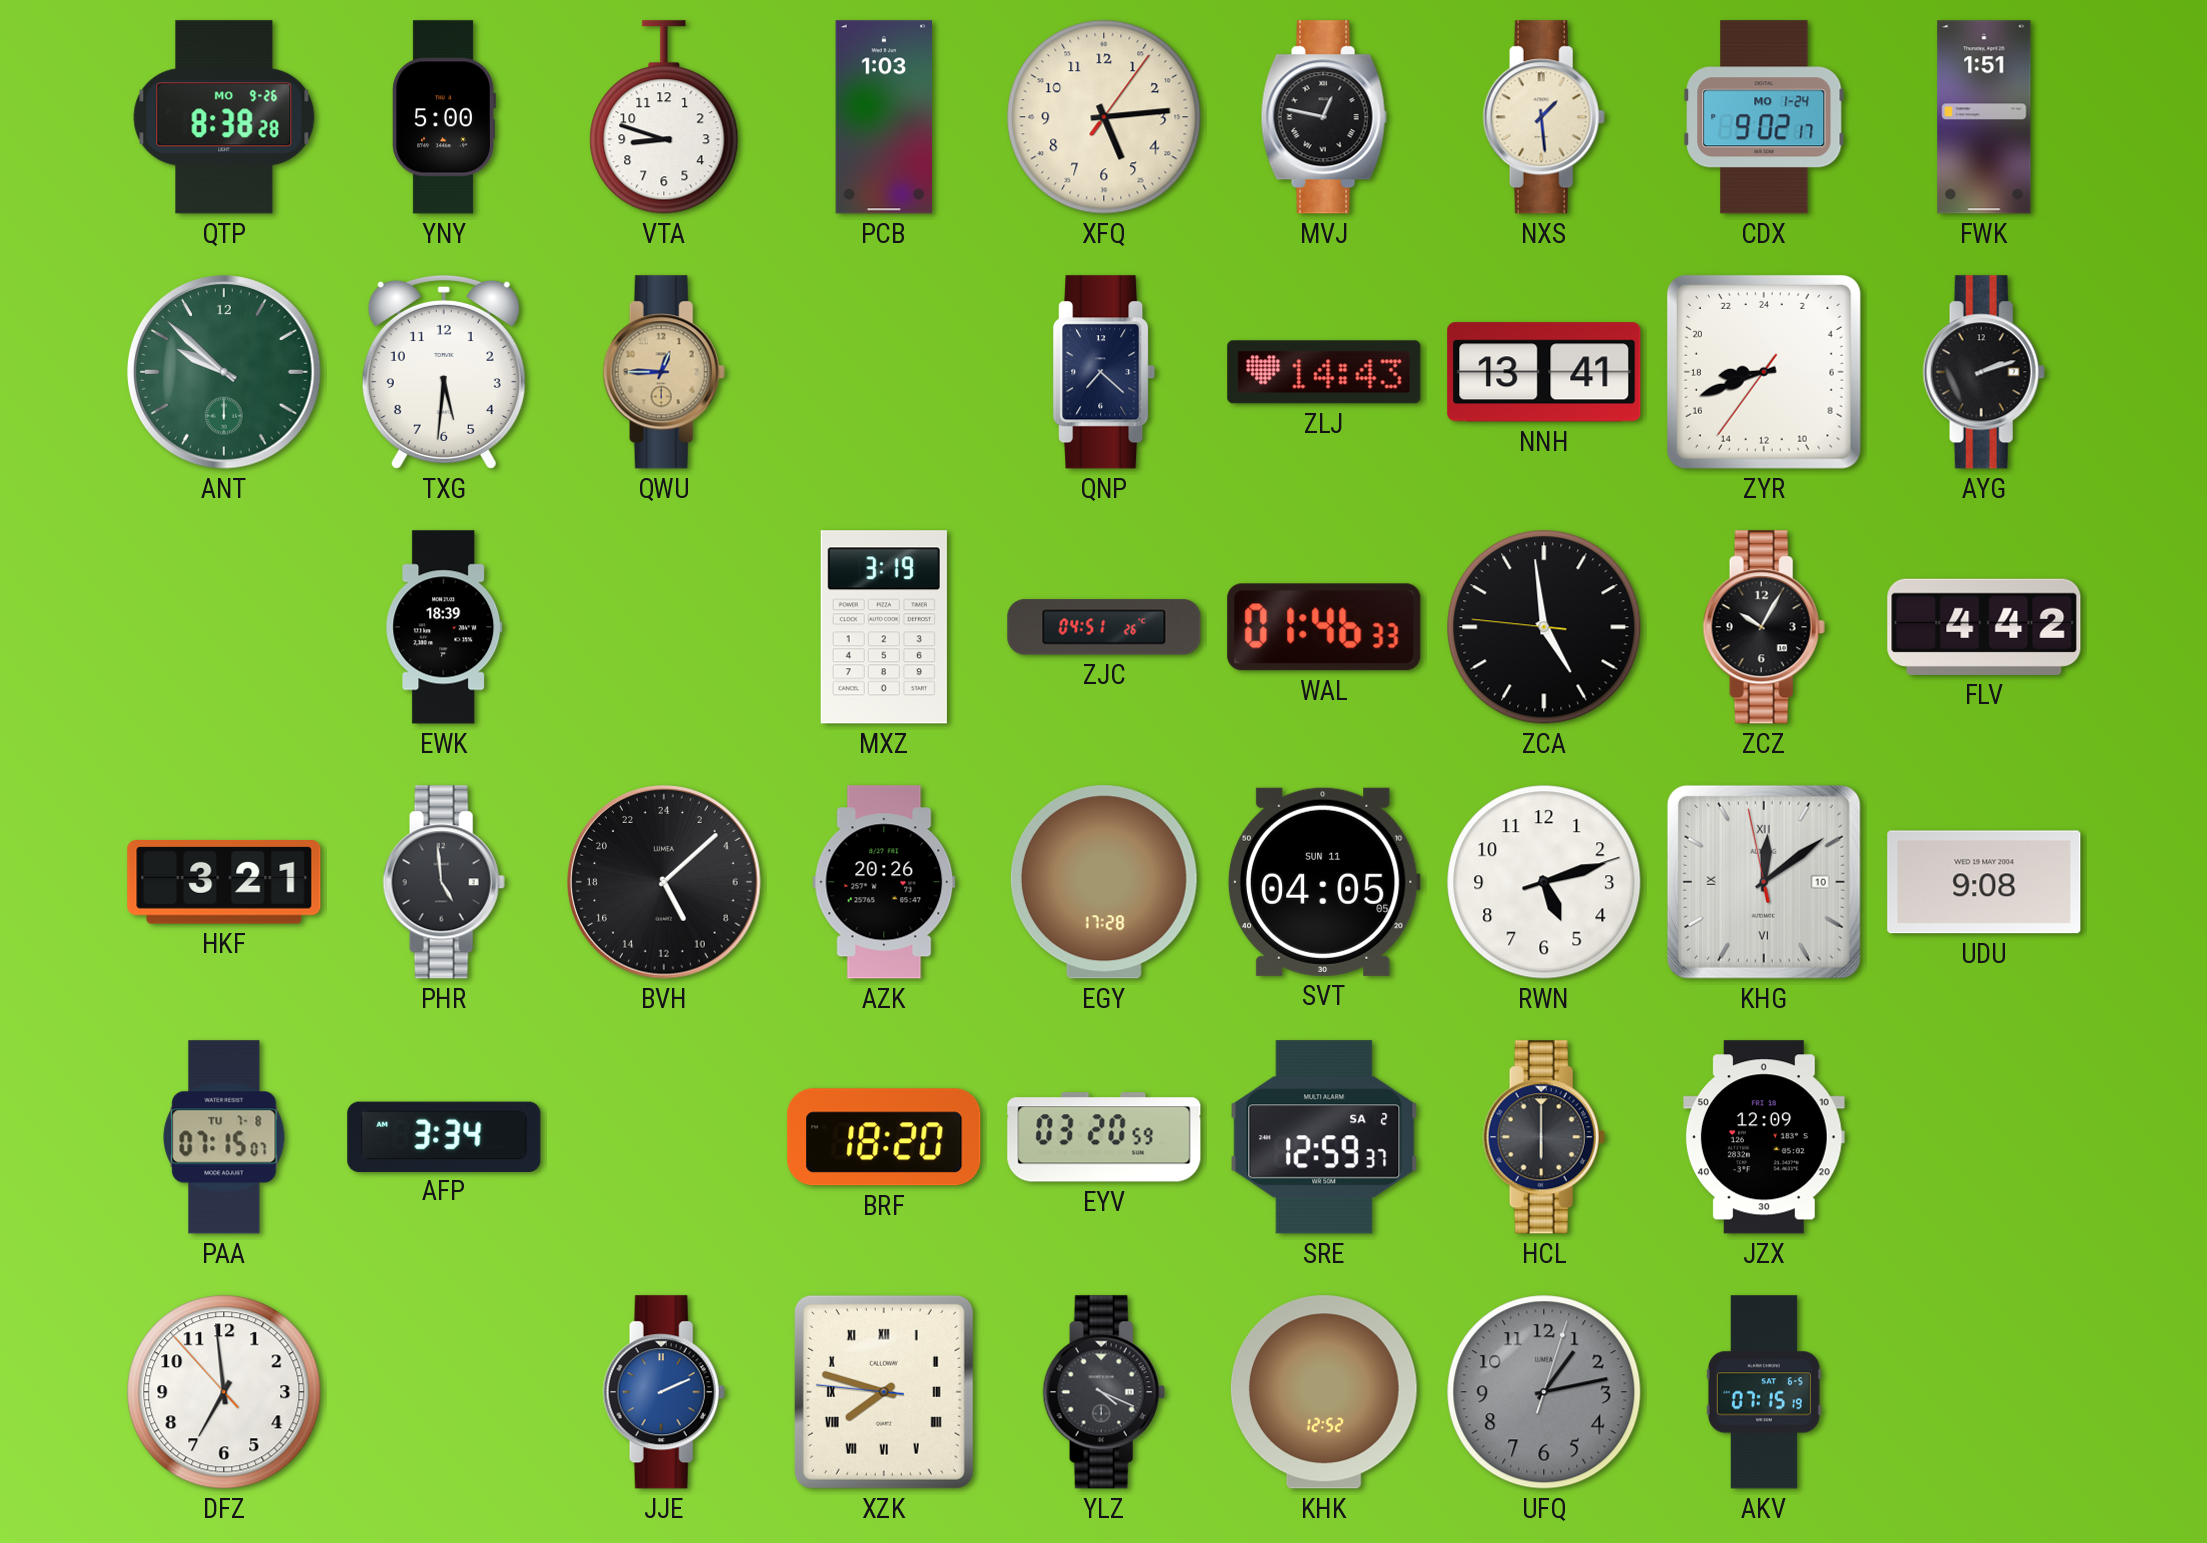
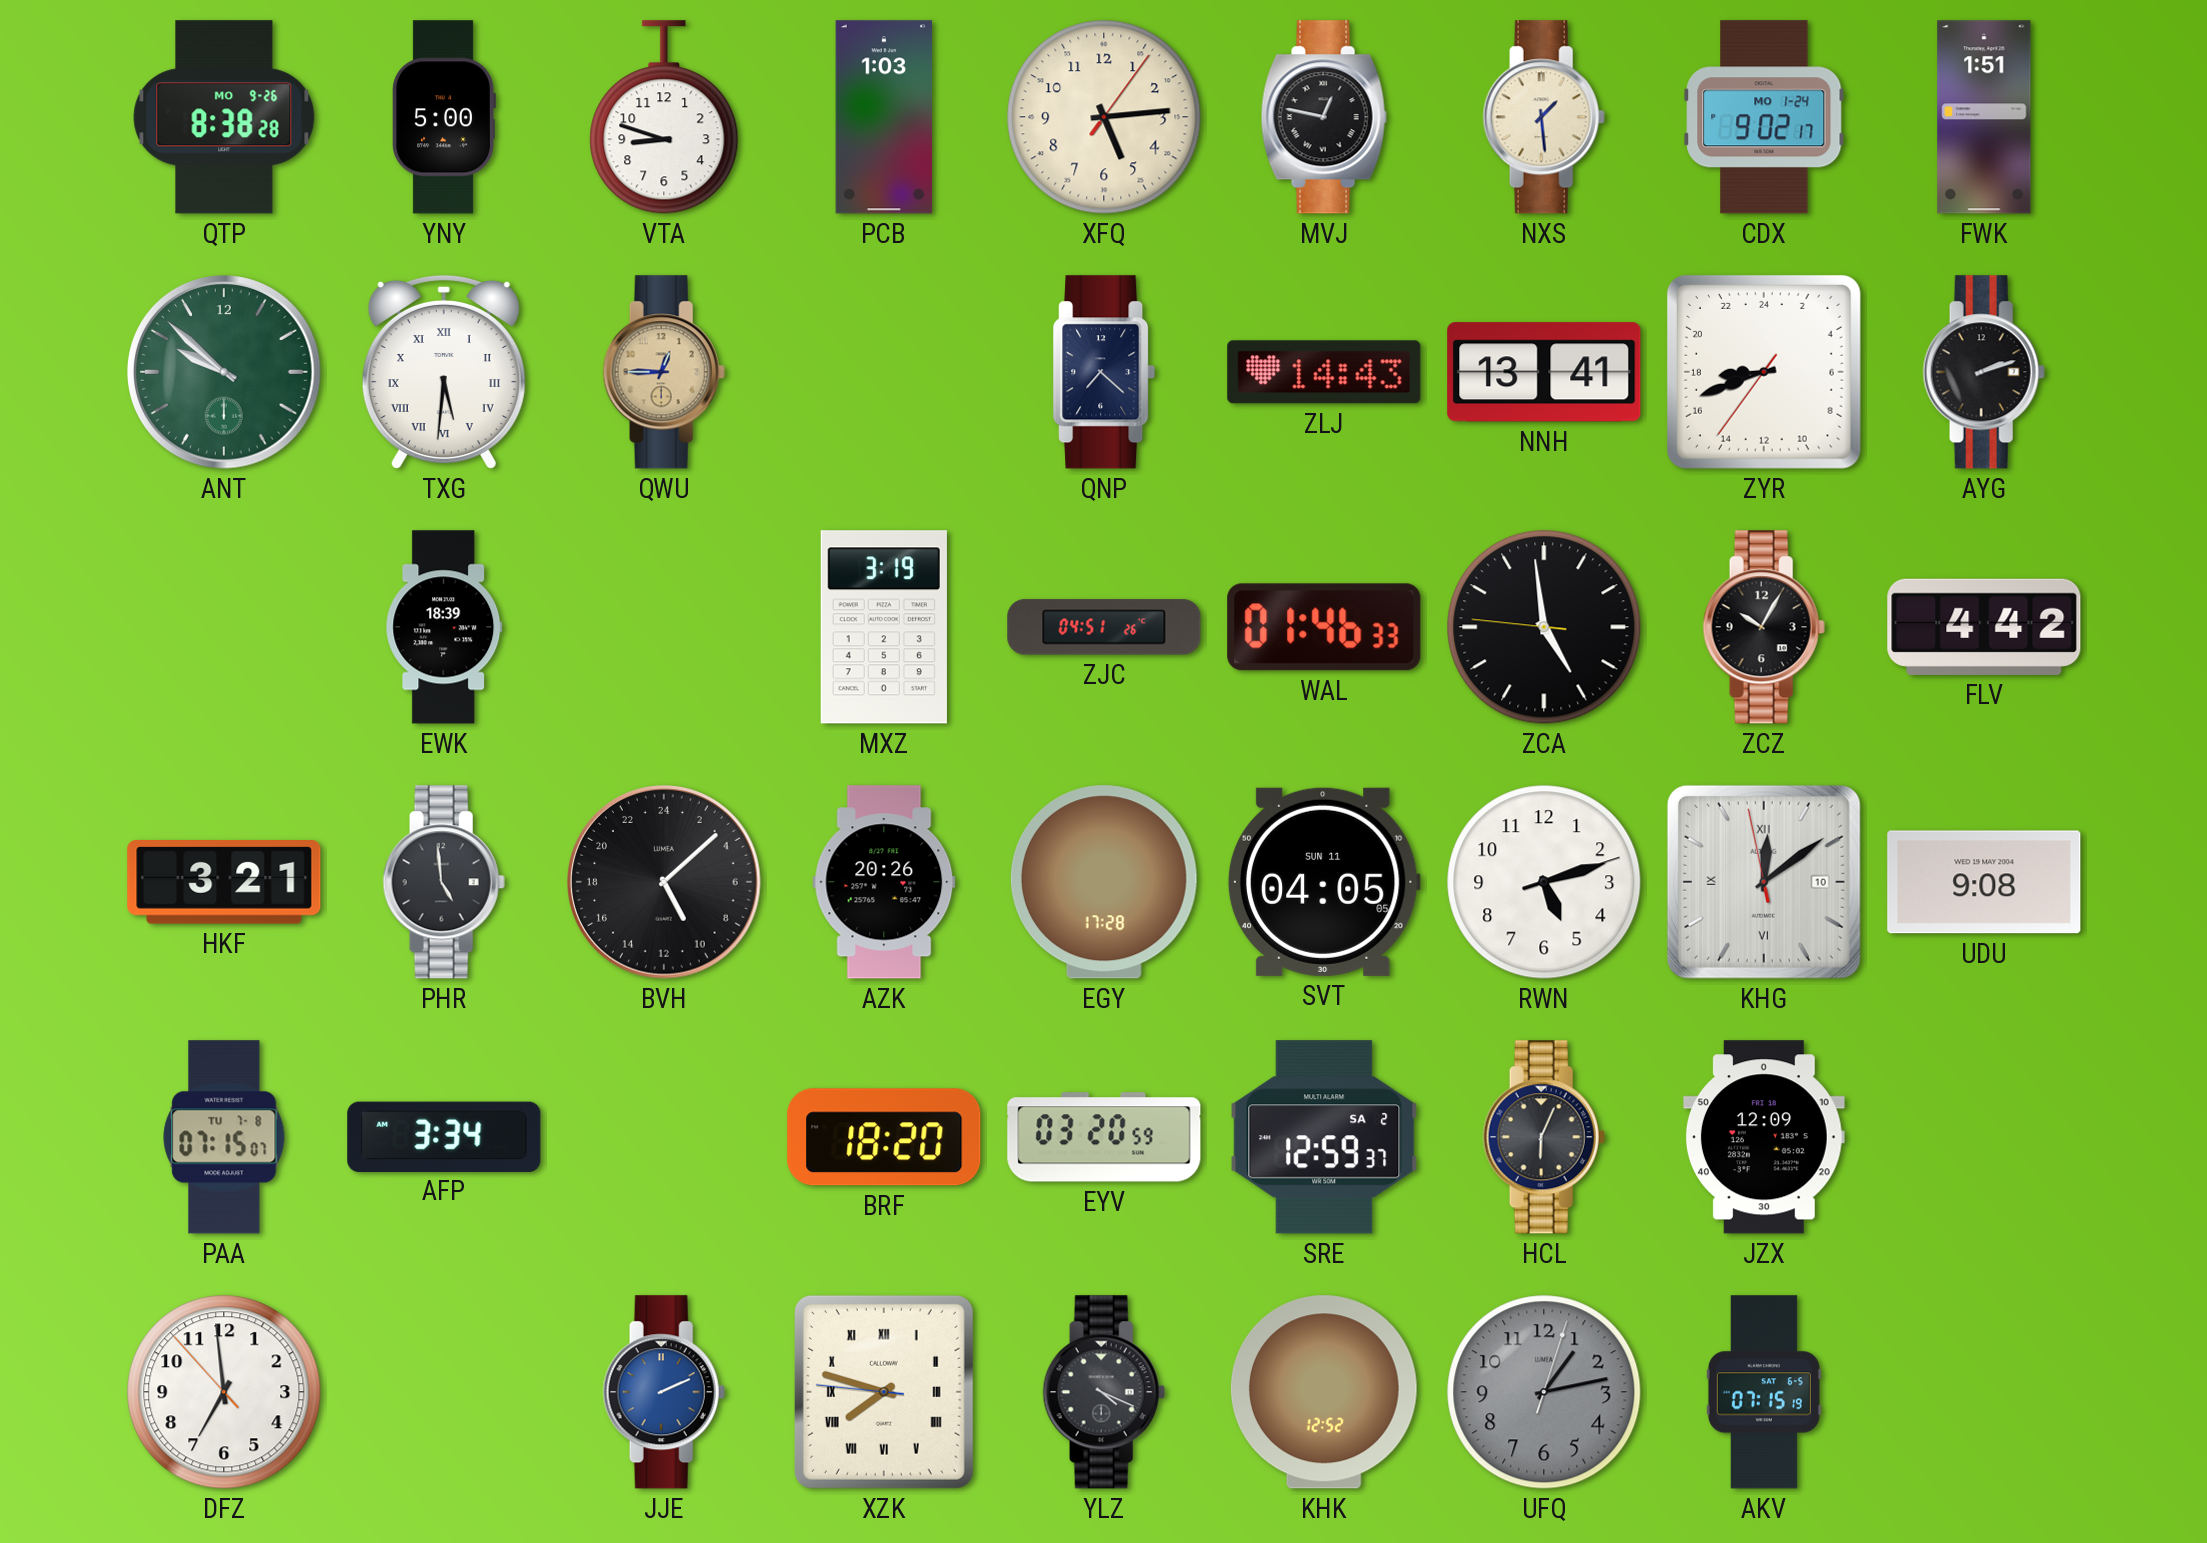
TXG numerals: Arabic -> Roman (444, 372)
HCL: 6:00 -> 6:04 (1544, 1137)
